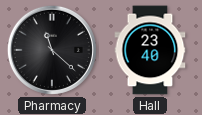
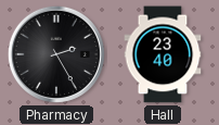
Pharmacy: 11:22 -> 2:25 (56, 54)
